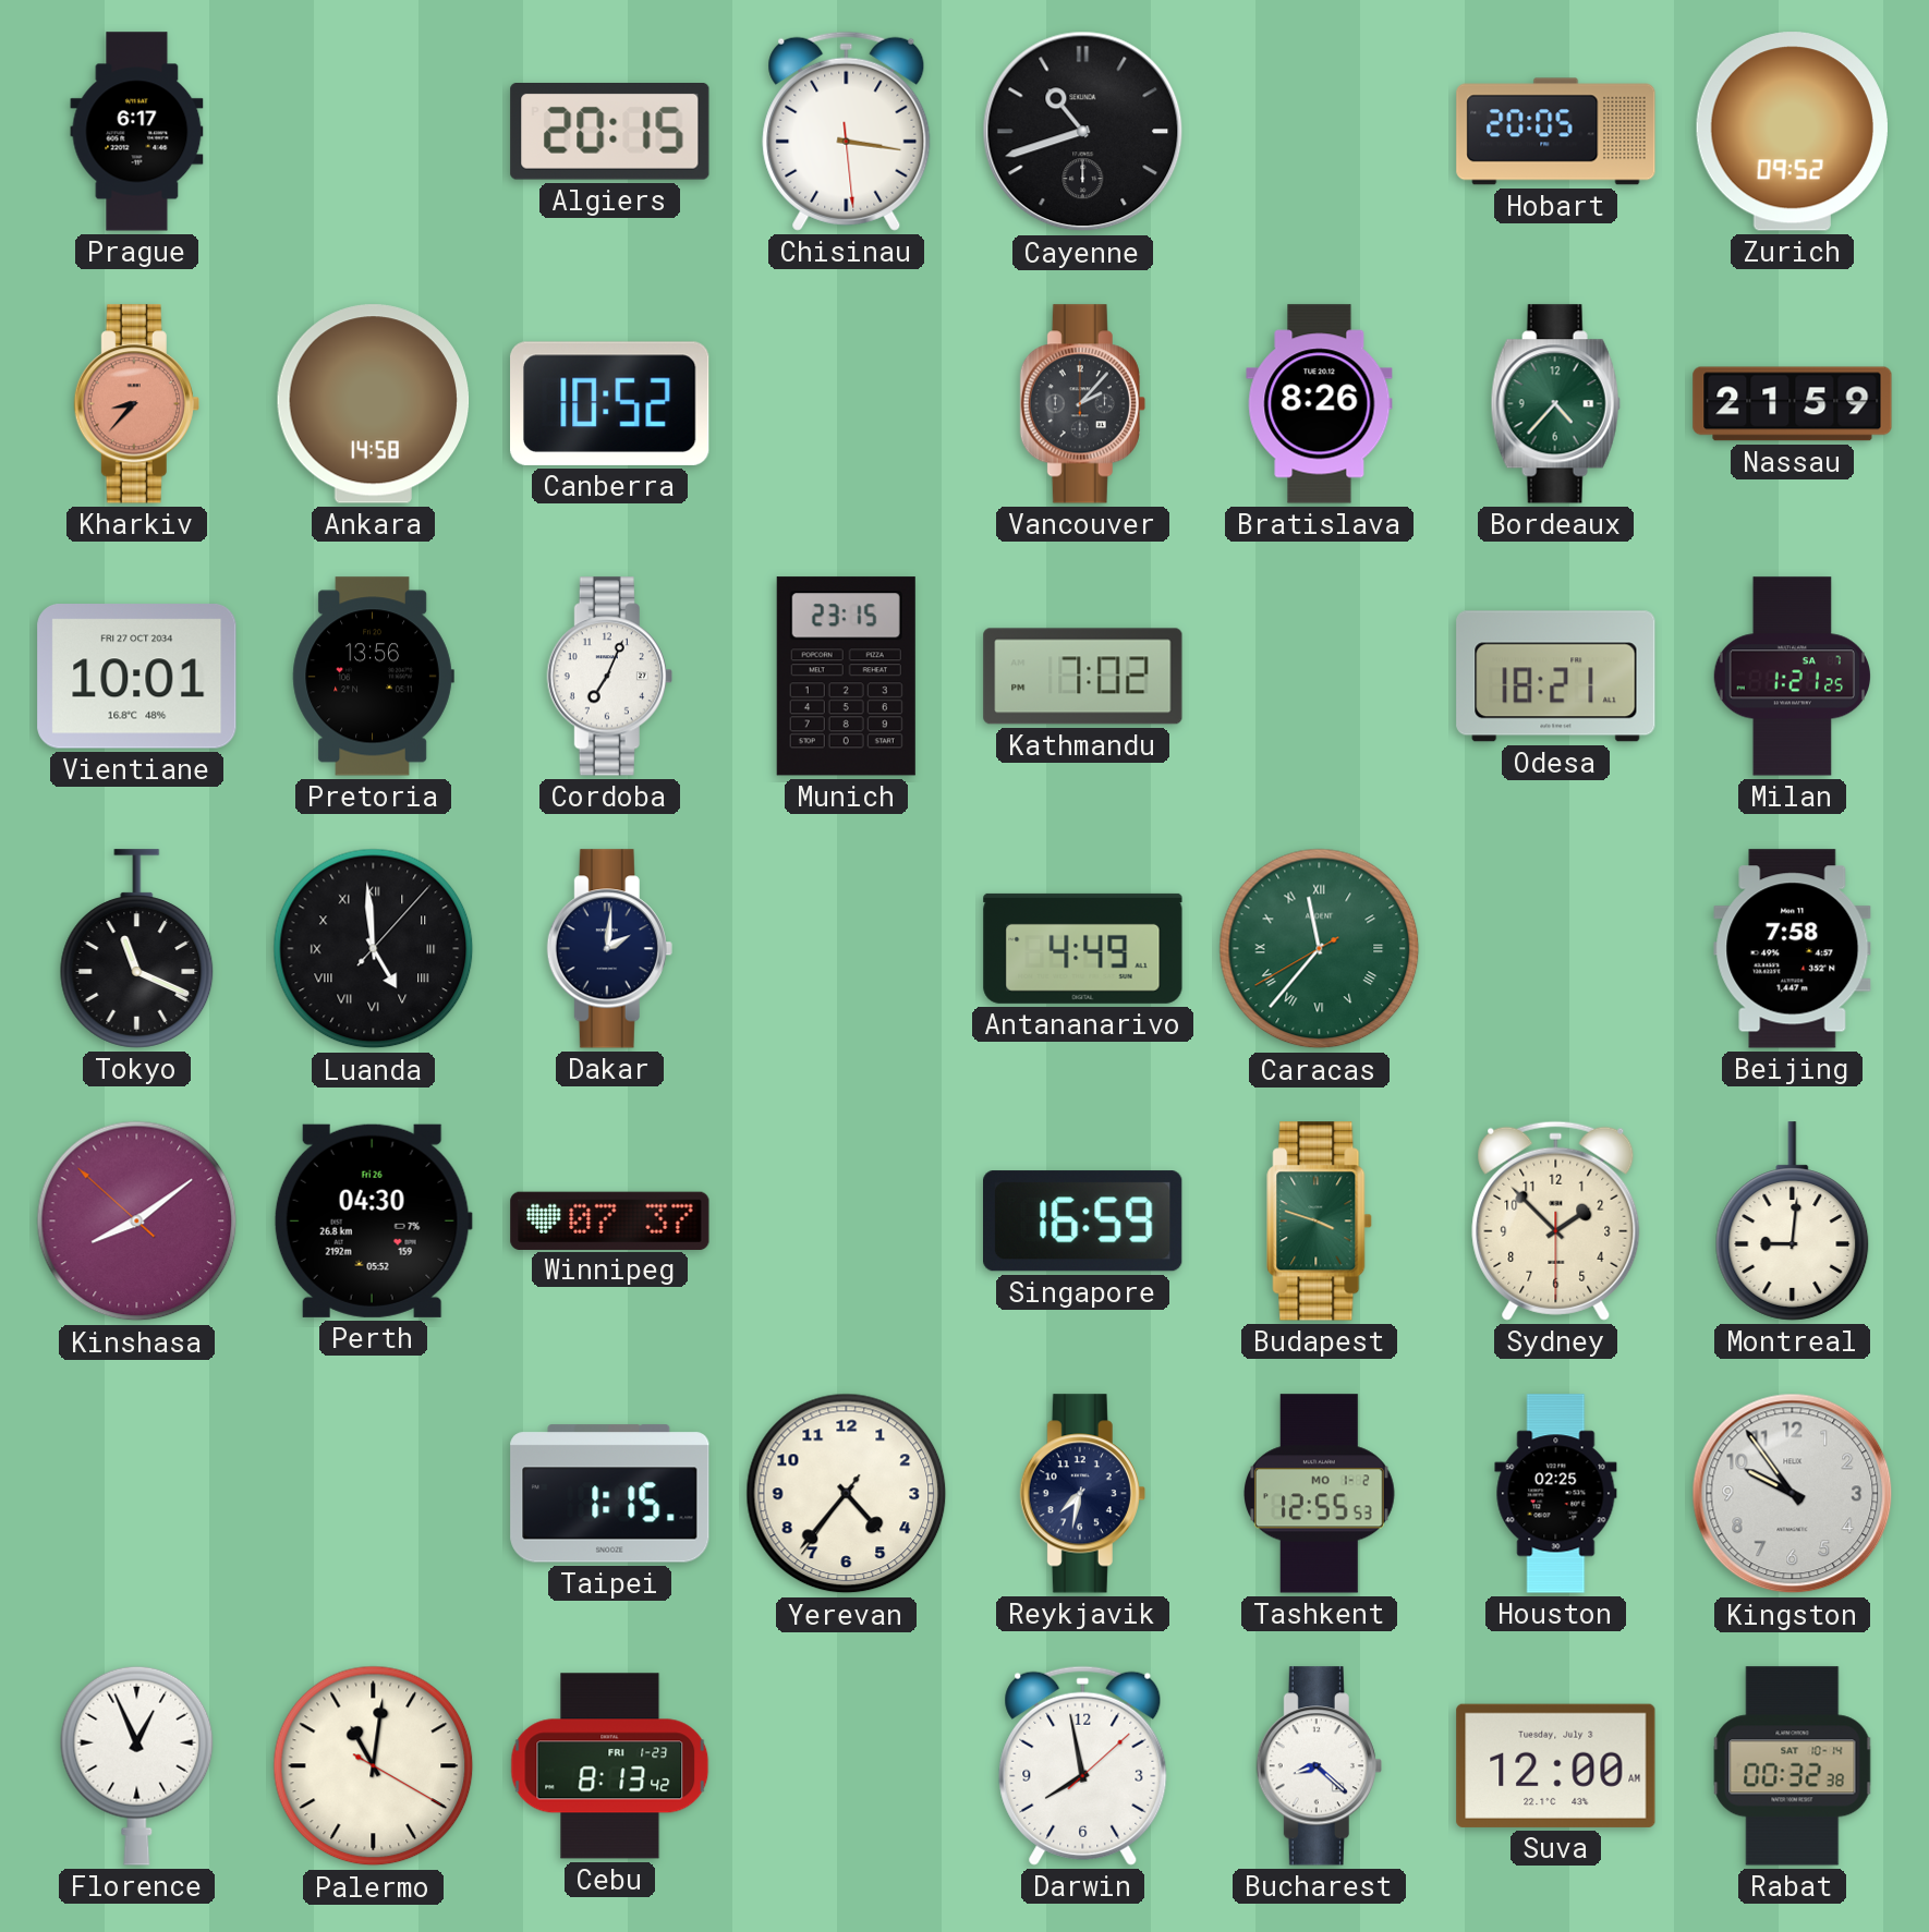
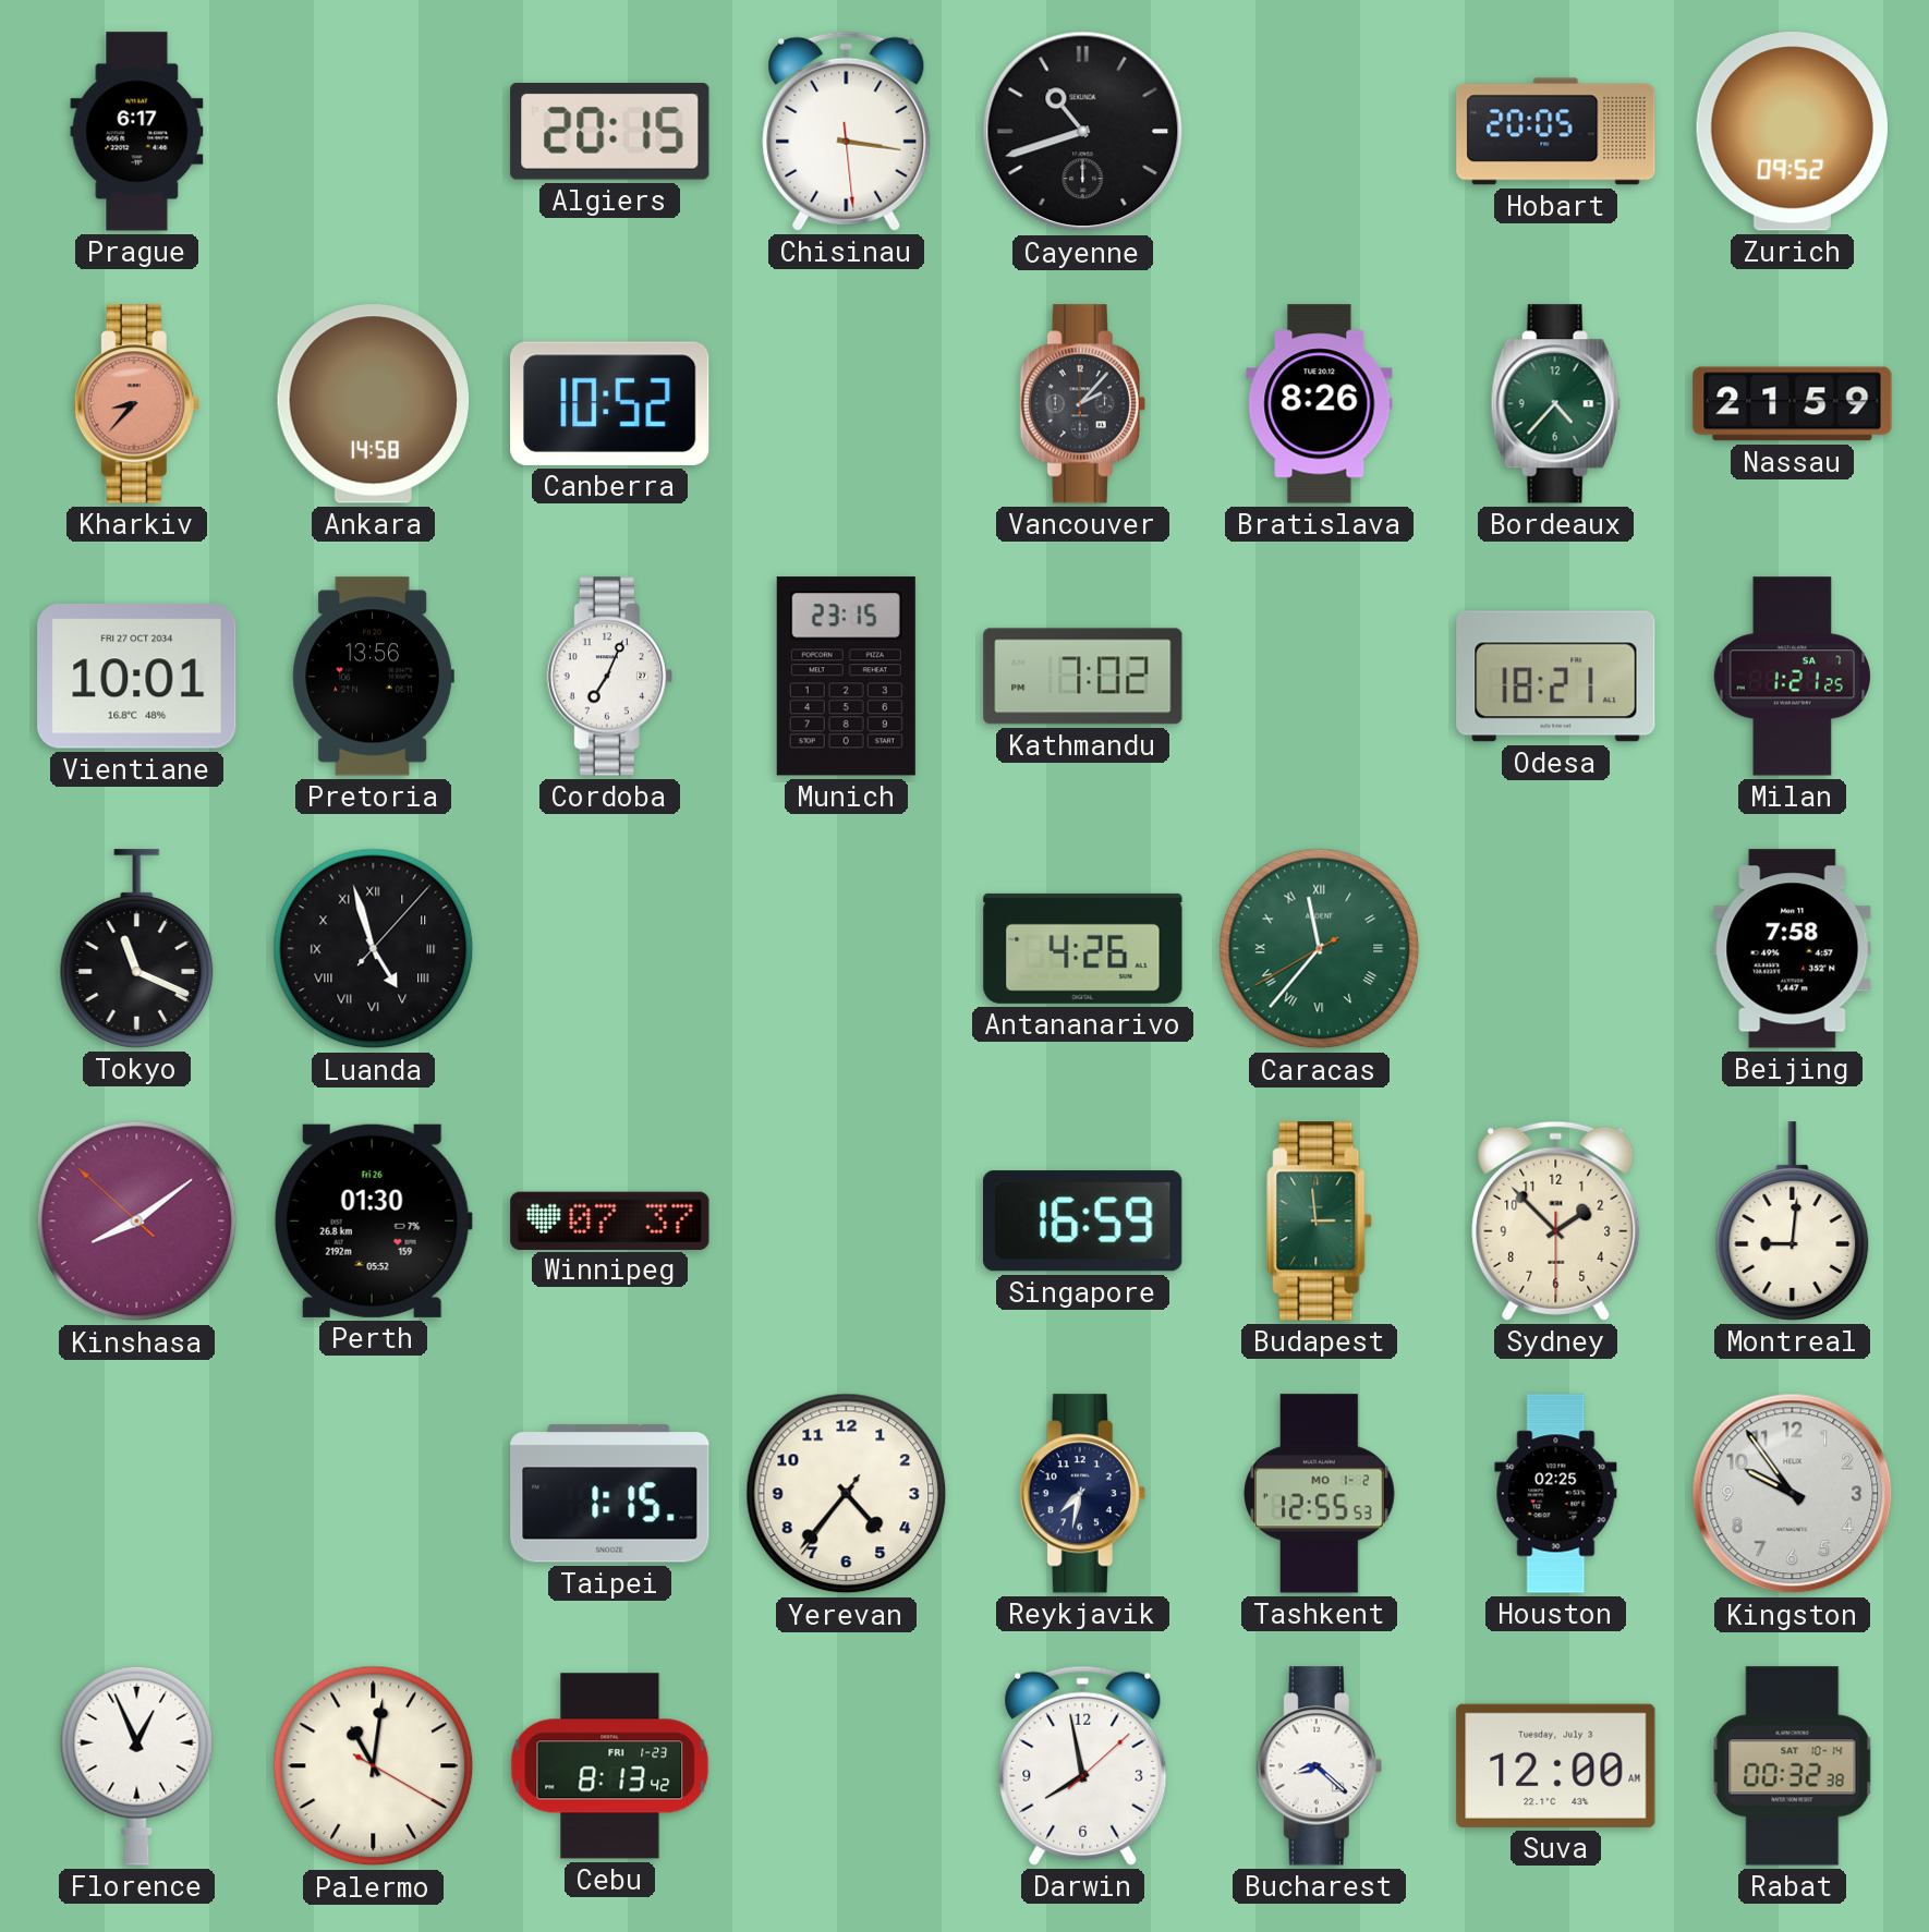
Luanda: 4:59 -> 4:57 (374, 949)
Dakar: 2:01 -> none (609, 949)
Antananarivo: 4:49 -> 4:26 (1083, 948)
Perth: 04:30 -> 01:30 (373, 1220)
Budapest: 3:48 -> 2:59 (1320, 1222)
